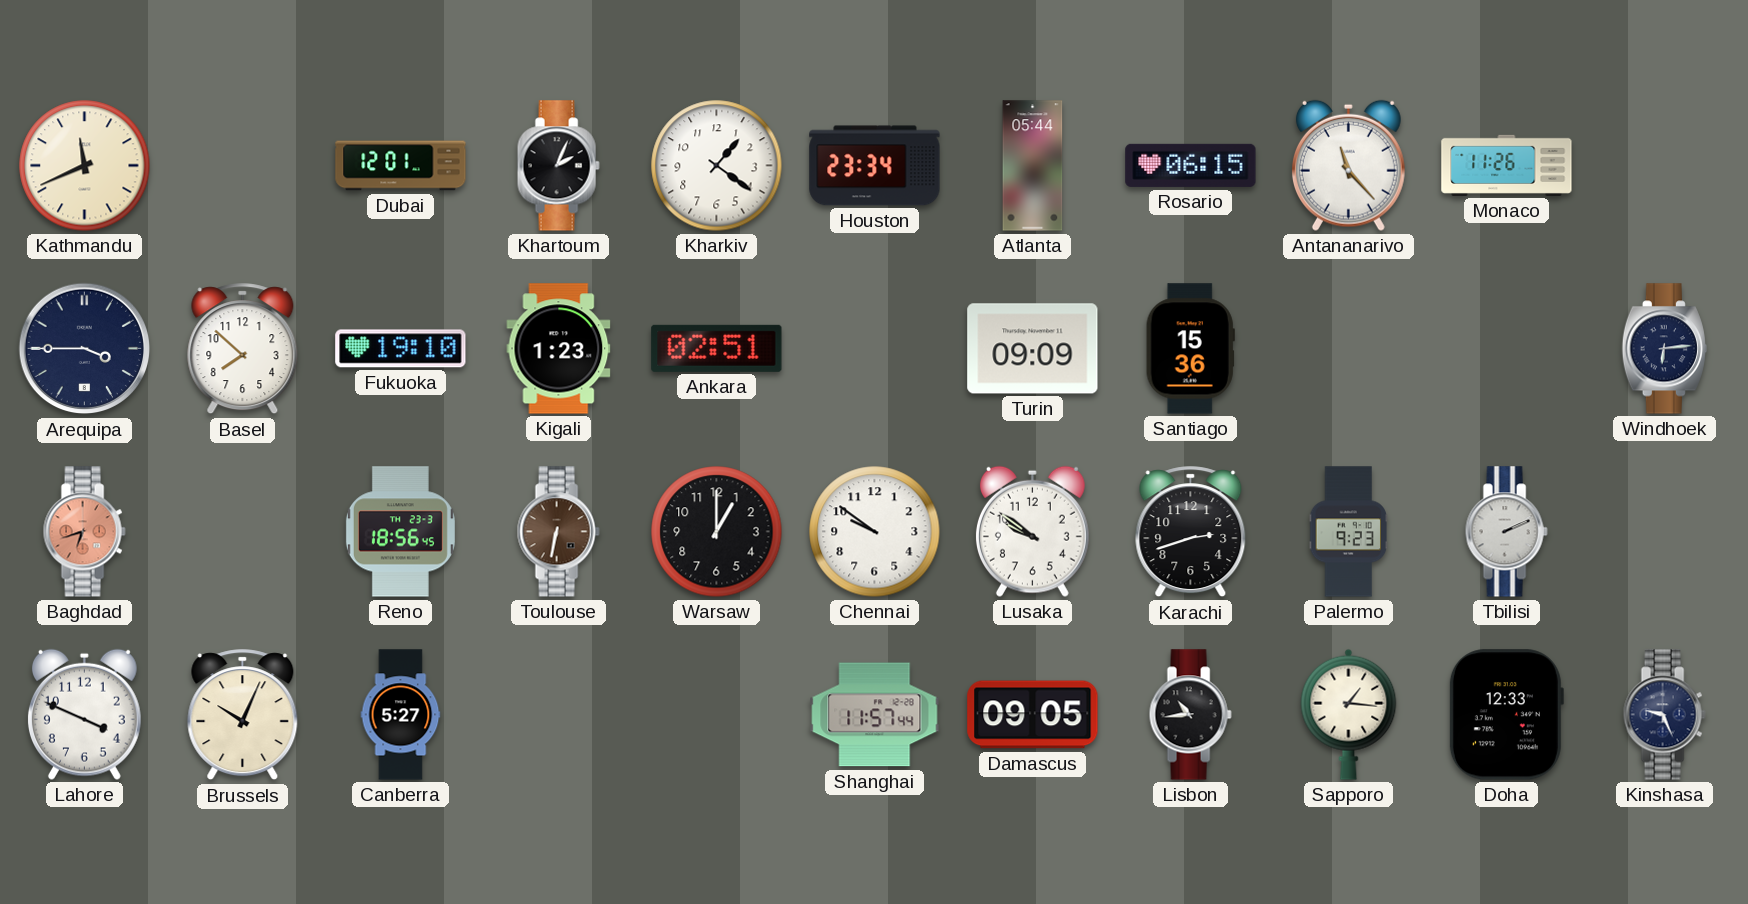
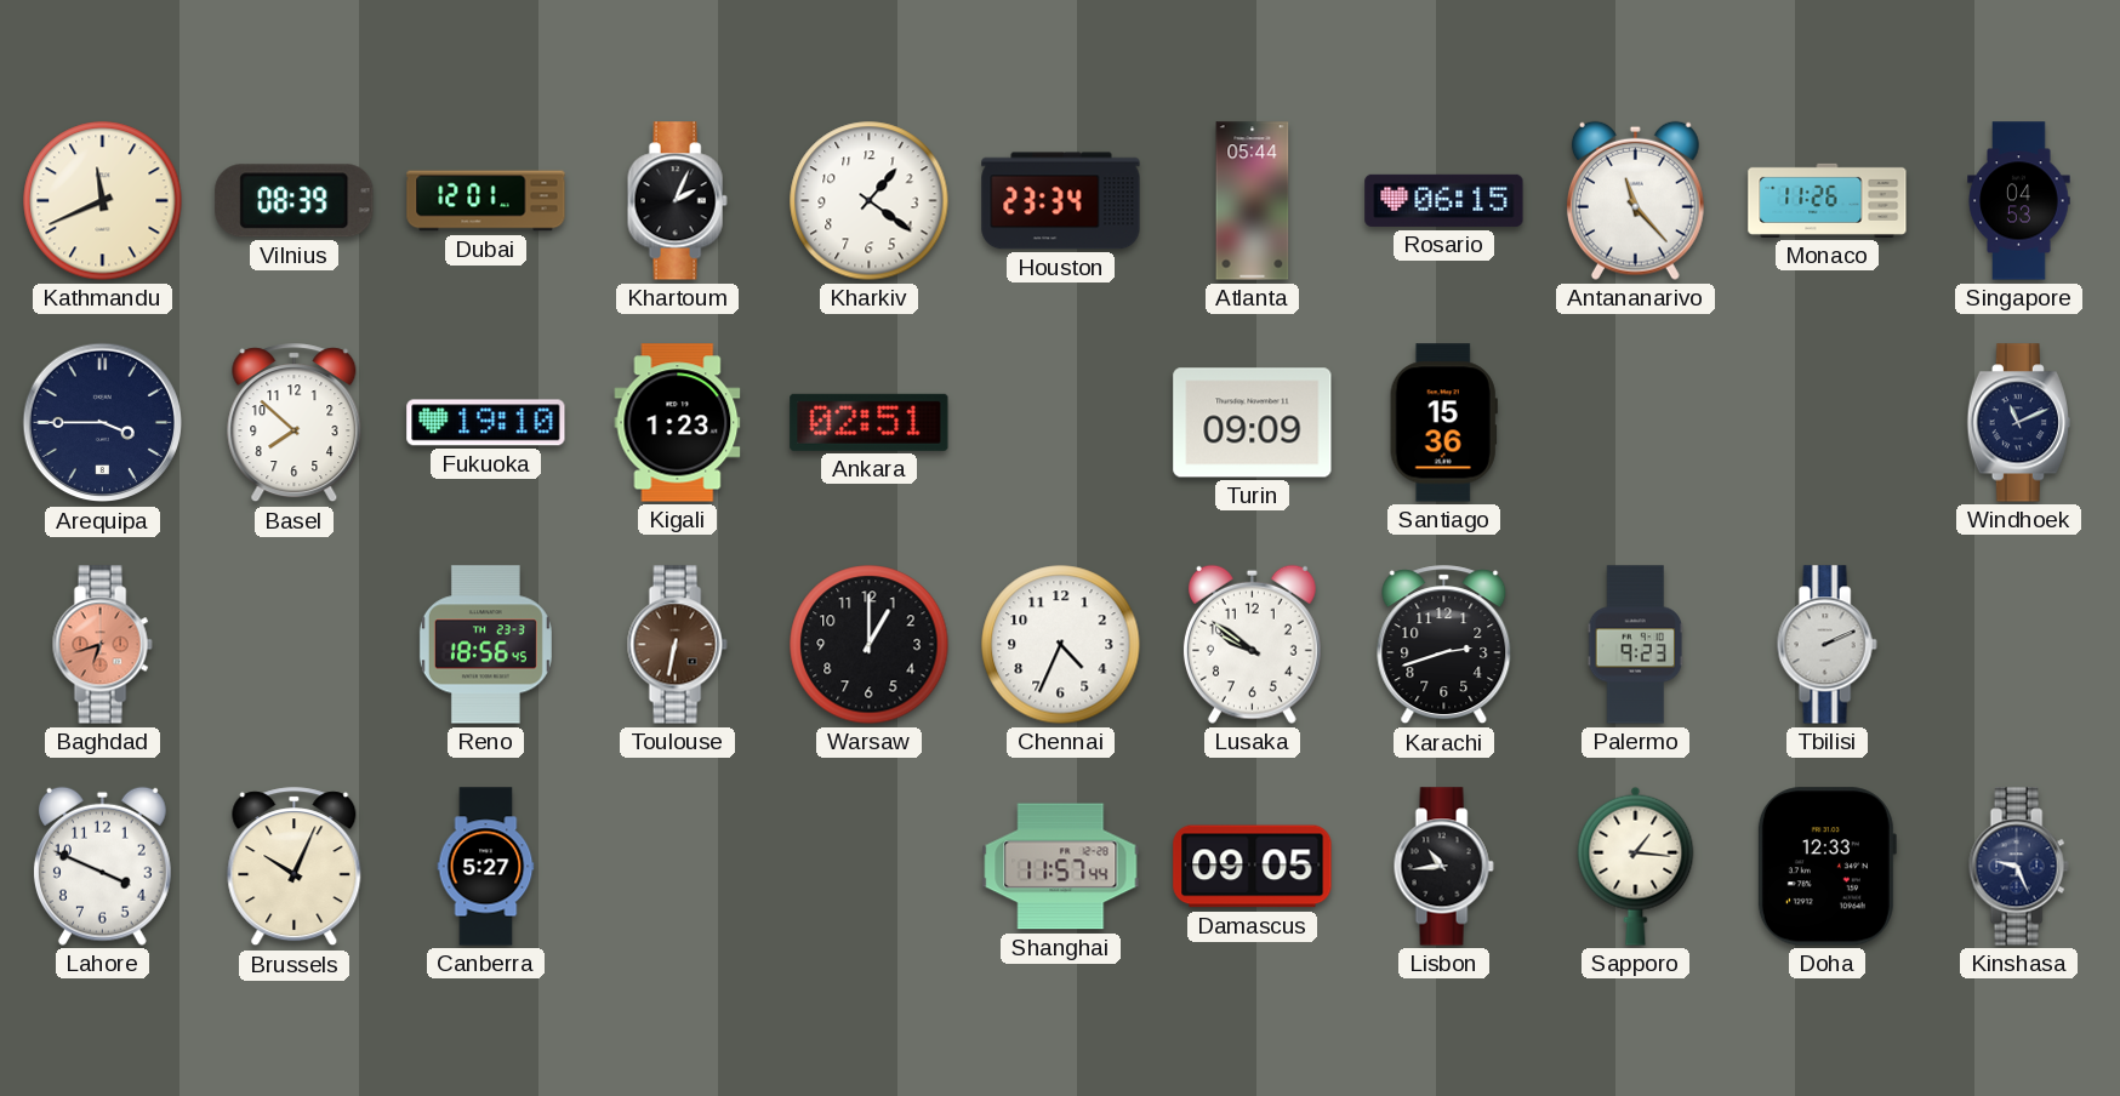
Vilnius: none -> 08:39 (295, 201)
Singapore: none -> 04:53 (2019, 201)
Windhoek: 6:14 -> 11:11 (2018, 423)
Chennai: 9:51 -> 4:34 (1061, 645)
